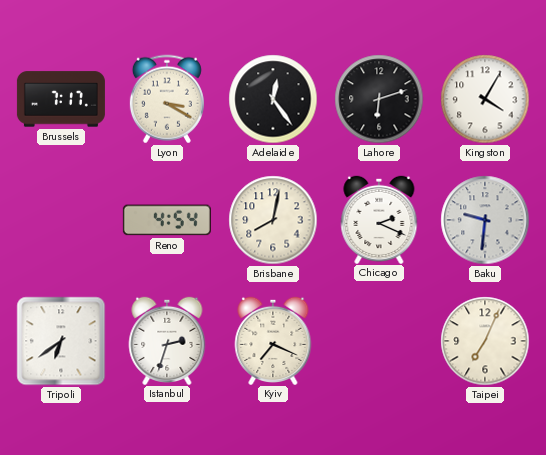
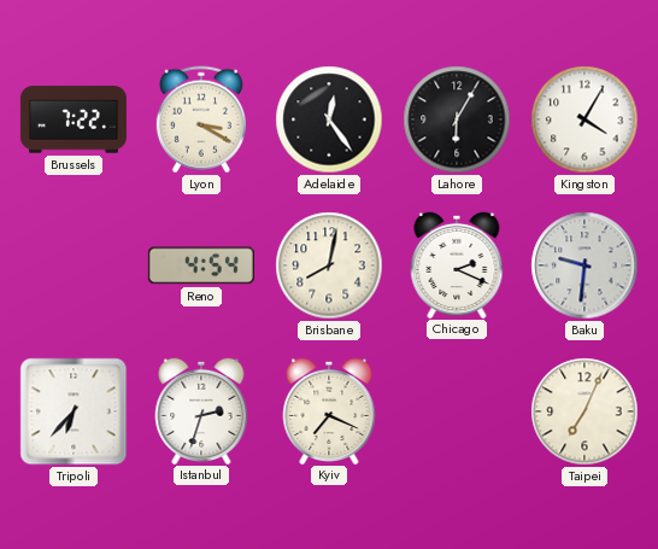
Brussels: 7:17 -> 7:22 (74, 119)
Lahore: 6:12 -> 6:05 (457, 119)
Tripoli: 6:39 -> 6:37 (74, 411)
